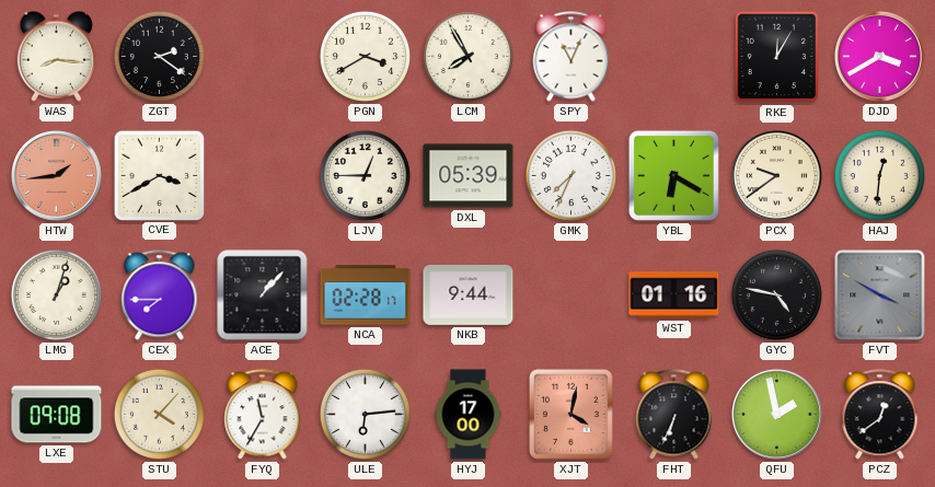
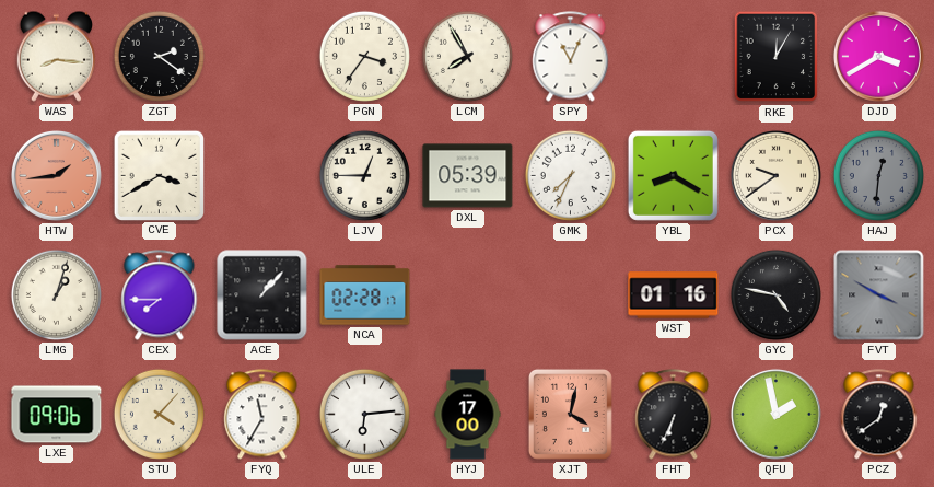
PGN: 3:40 -> 3:36 (364, 56)
YBL: 6:20 -> 8:20 (673, 175)
HAJ dial: cream -> grey (878, 175)
NKB: 9:44 -> none (469, 294)
LXE: 09:08 -> 09:06 (57, 415)
